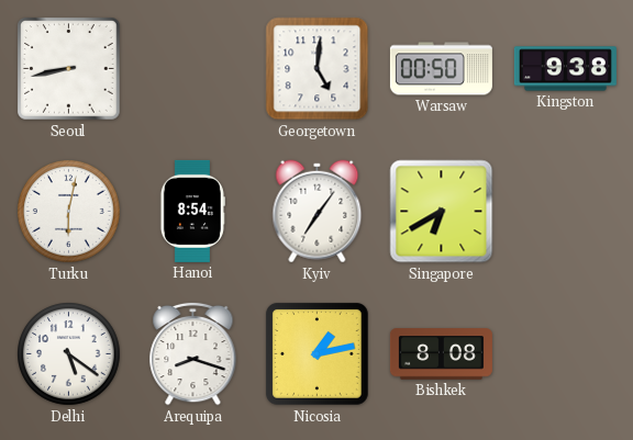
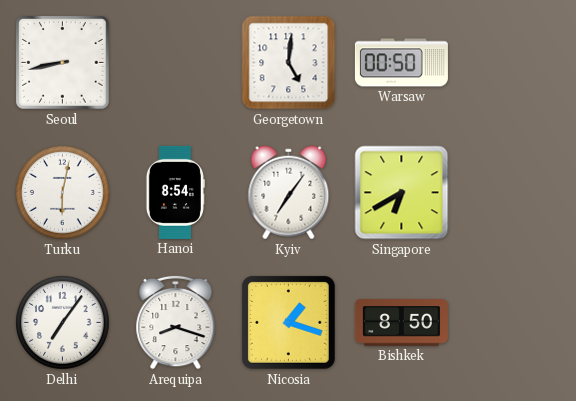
Kingston: 9:38 -> none (565, 69)
Delhi: 5:21 -> 7:06 (63, 323)
Nicosia: 1:13 -> 1:18 (288, 322)
Bishkek: 8:08 -> 8:50 (401, 323)
